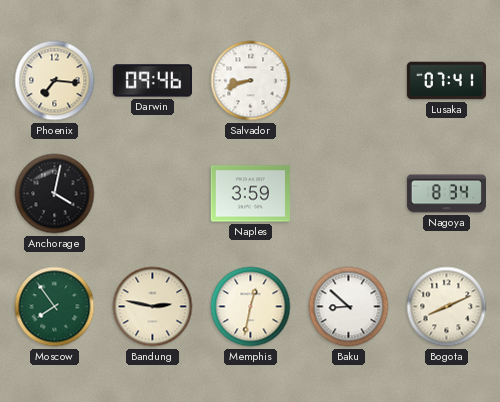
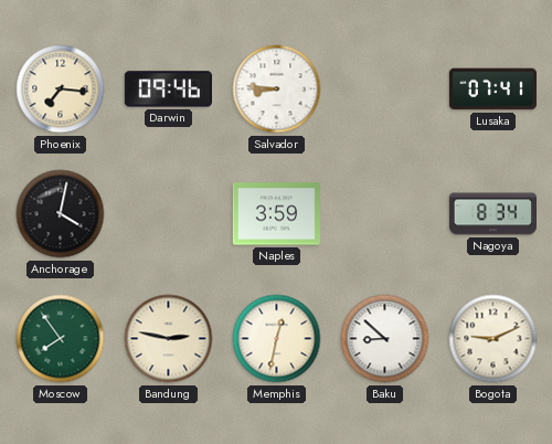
Salvador: 8:42 -> 8:46 (277, 89)
Bogota: 8:11 -> 9:11 (493, 339)
